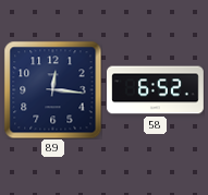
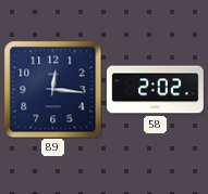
58: 6:52 -> 2:02 (156, 90)
